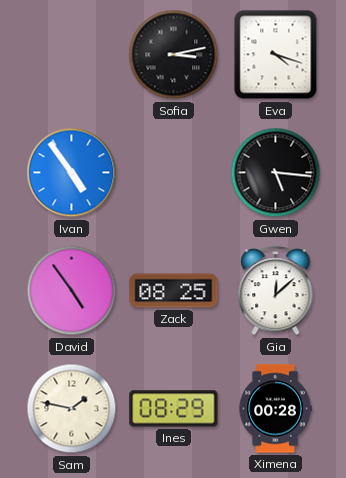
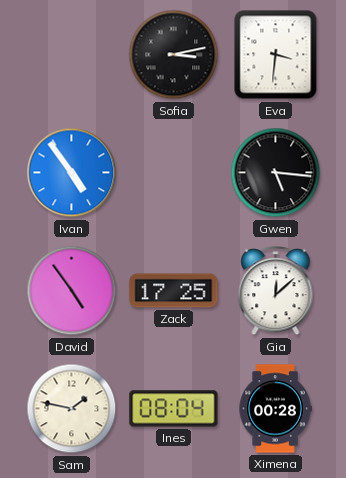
Eva: 4:18 -> 3:31 (276, 55)
Zack: 08:25 -> 17:25 (174, 291)
Ines: 08:29 -> 08:04 (174, 409)
